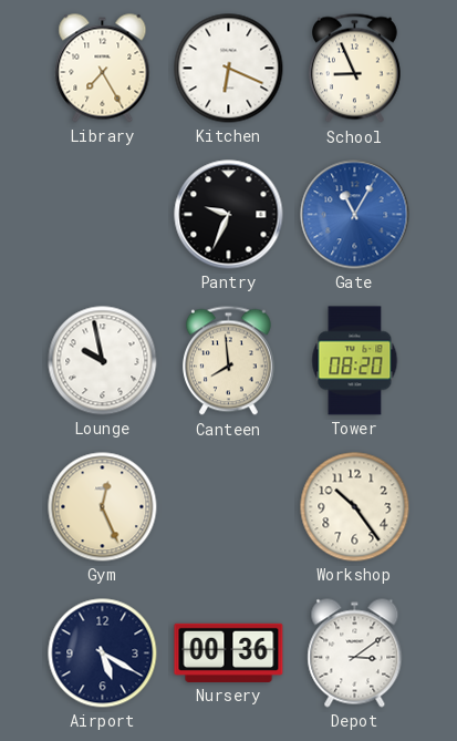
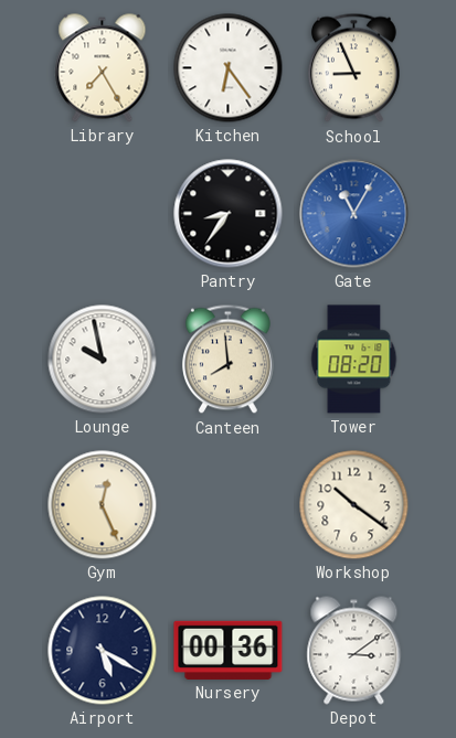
Kitchen: 6:19 -> 6:24 (229, 68)
Pantry: 9:34 -> 8:36 (229, 214)
Workshop: 10:24 -> 10:21 (354, 505)
